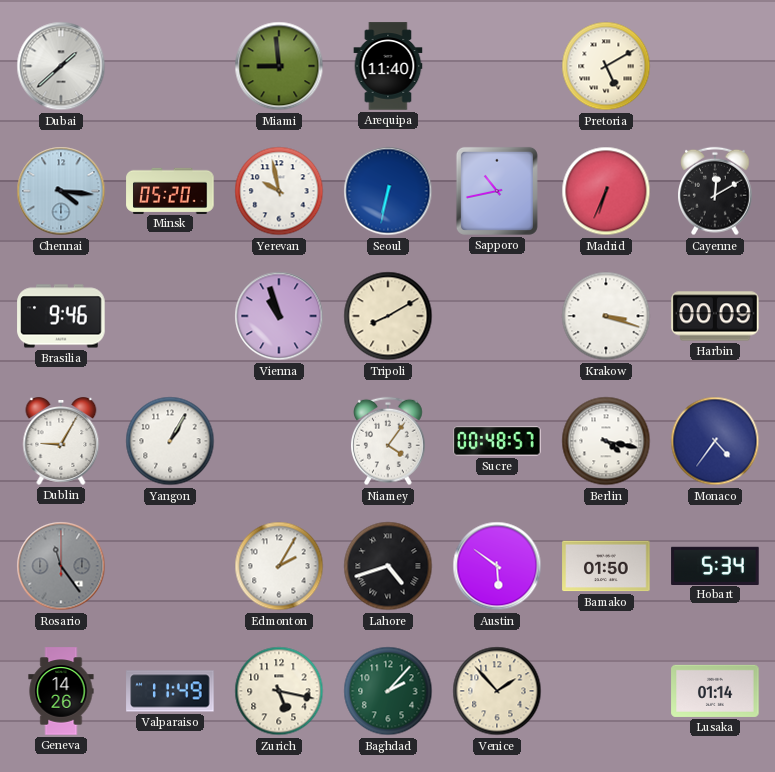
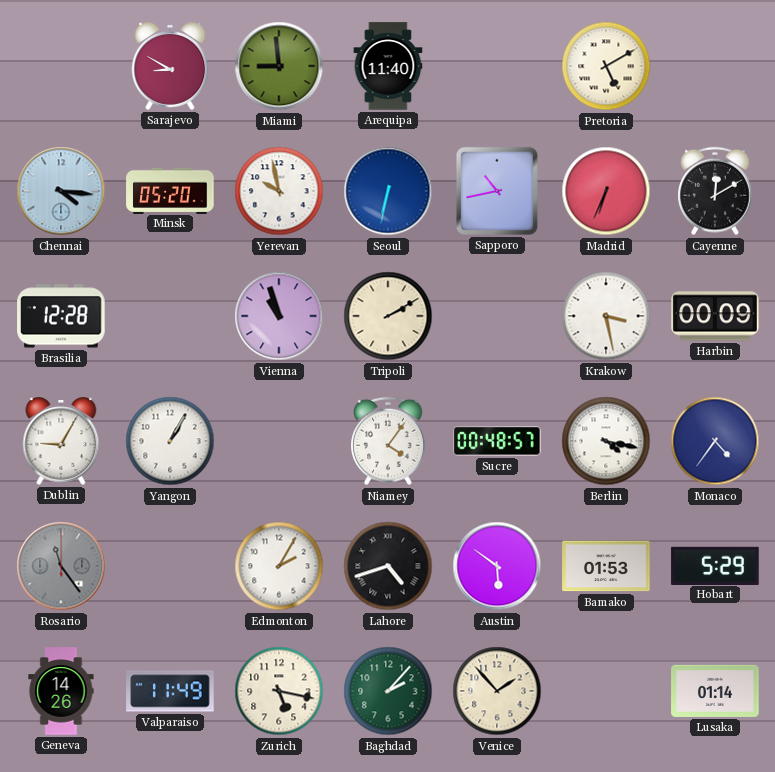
Dubai: 1:38 -> none (61, 66)
Sarajevo: none -> 8:50 (170, 67)
Brasilia: 9:46 -> 12:28 (61, 316)
Tripoli: 8:10 -> 2:10 (388, 316)
Krakow: 3:18 -> 3:28 (606, 316)
Bamako: 01:50 -> 01:53 (606, 566)
Hobart: 5:34 -> 5:29 (715, 565)
